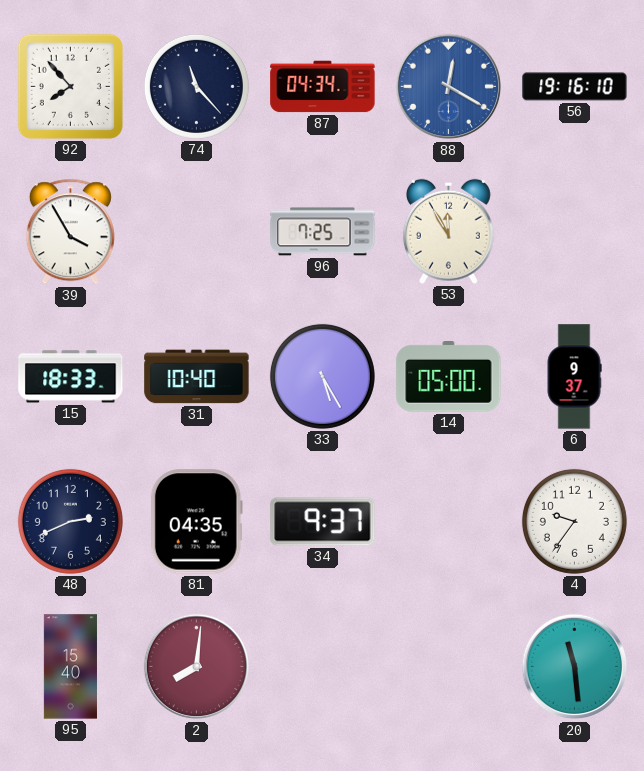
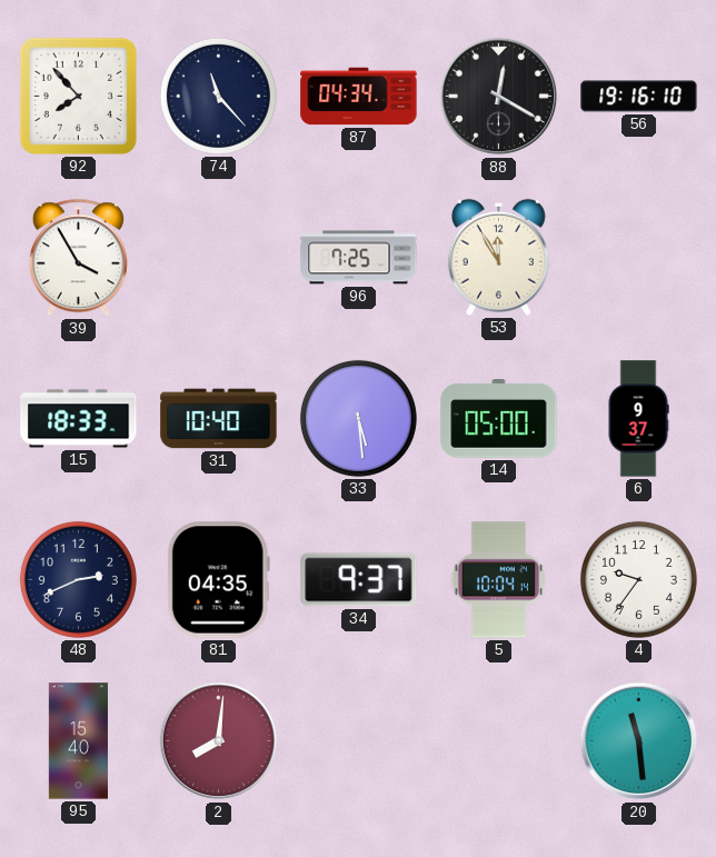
88 dial: blue -> black (499, 97)
33: 5:25 -> 5:29 (358, 418)
5: none -> 10:04 (499, 580)
